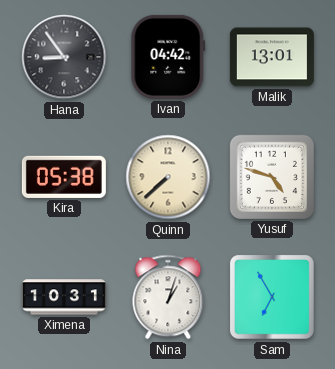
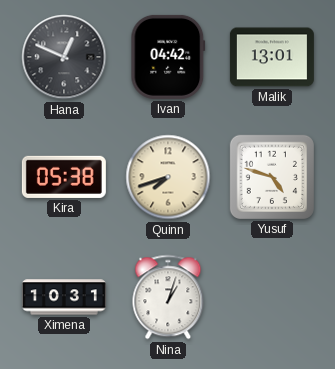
Hana: 8:54 -> 12:49 (64, 57)
Quinn: 7:38 -> 7:42 (168, 177)
Sam: 6:55 -> none (273, 298)
